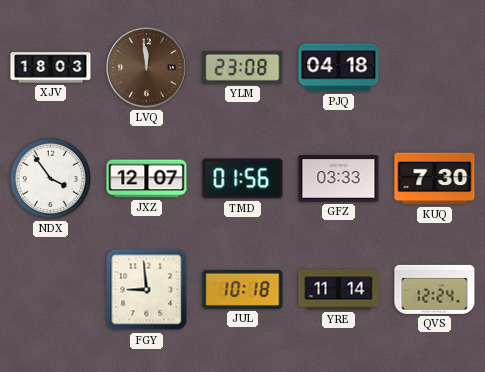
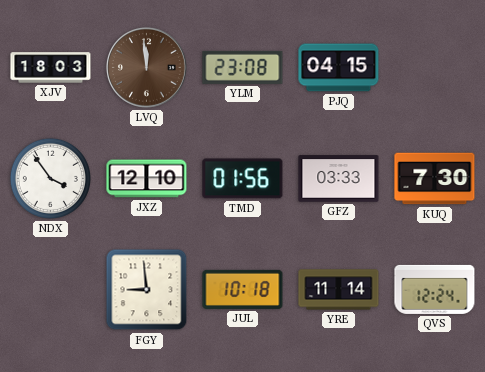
PJQ: 04:18 -> 04:15 (339, 68)
JXZ: 12:07 -> 12:10 (147, 179)
